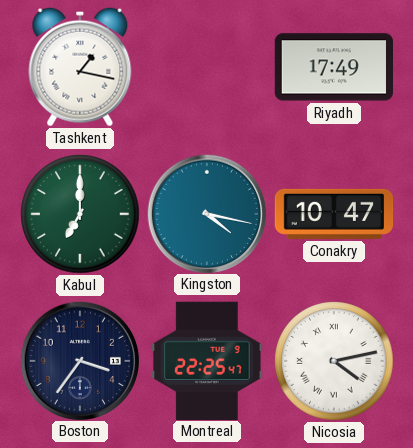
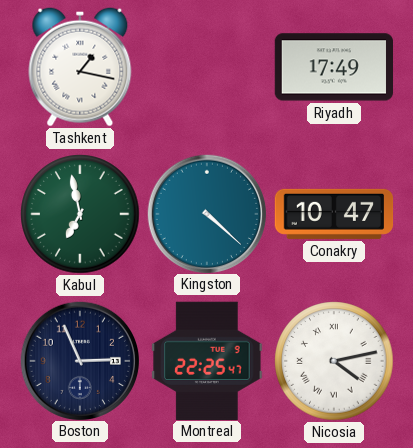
Kabul: 7:00 -> 6:58 (80, 214)
Kingston: 4:17 -> 4:22 (206, 213)
Boston: 3:36 -> 2:56 (79, 360)
